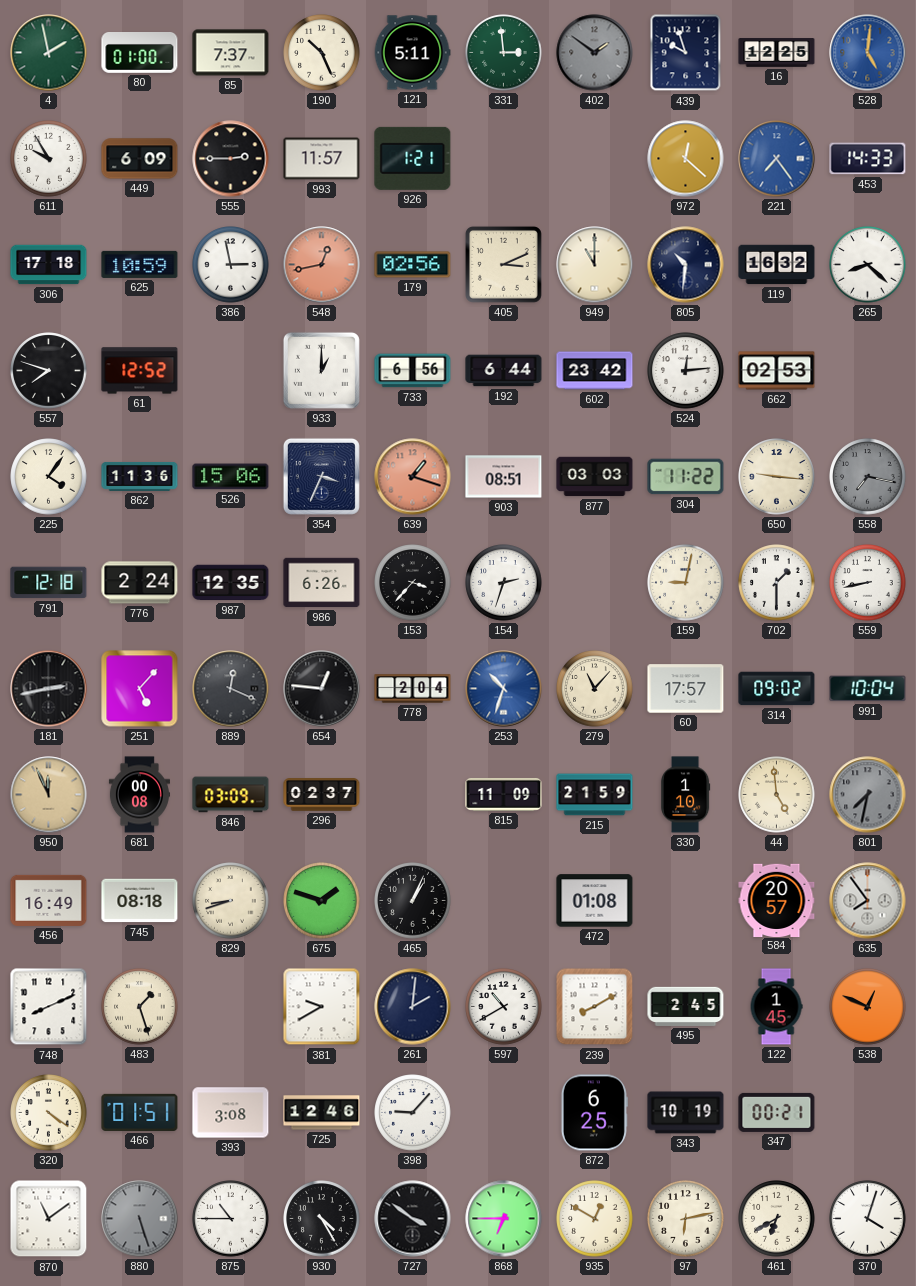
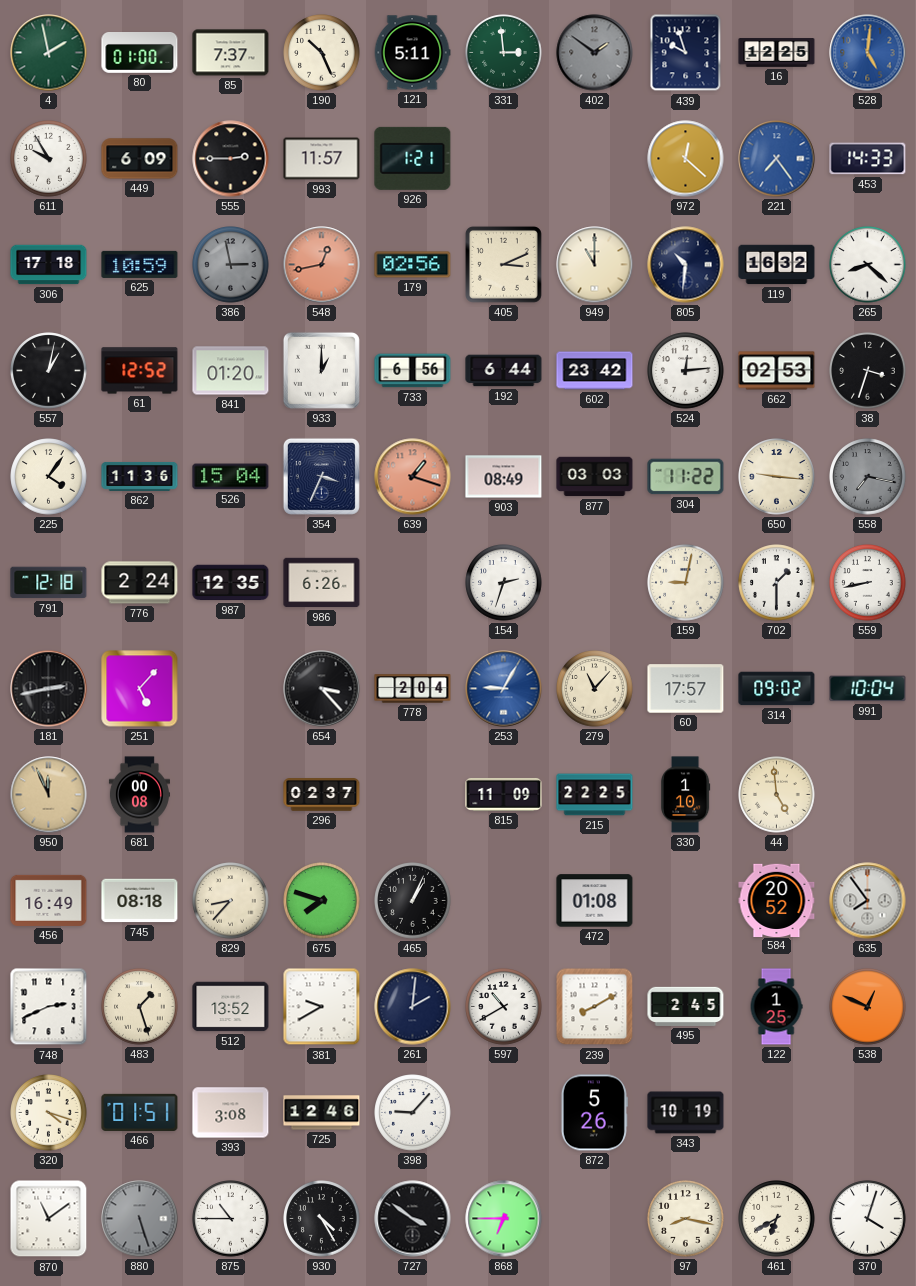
386 dial: white -> grey (231, 265)
557: 7:48 -> 1:02 (49, 371)
841: none -> 01:20 (231, 371)
38: none -> 3:33 (868, 371)
526: 15:06 -> 15:04 (231, 477)
903: 08:51 -> 08:49 (504, 477)
153: 3:37 -> none (413, 583)
889: 12:19 -> none (231, 689)
654: 12:46 -> 3:23 (322, 689)
253: 10:33 -> 9:05 (504, 689)
846: 03:09 -> none (231, 795)
215: 21:59 -> 22:25 (595, 795)
801: 7:32 -> none (868, 795)
829: 8:42 -> 8:37 (231, 901)
675: 1:48 -> 7:48 (322, 901)
584: 20:57 -> 20:52 (777, 900)
748: 8:11 -> 2:41 (49, 1007)
512: none -> 13:52 (231, 1007)
122: 1:45 -> 1:25 (776, 1007)
320: 4:21 -> 4:18 (49, 1113)
872: 6:25 -> 5:26 (594, 1113)
347: 00:21 -> none (777, 1112)
935: 12:50 -> none (595, 1219)
97: 6:13 -> 8:17 (686, 1219)
